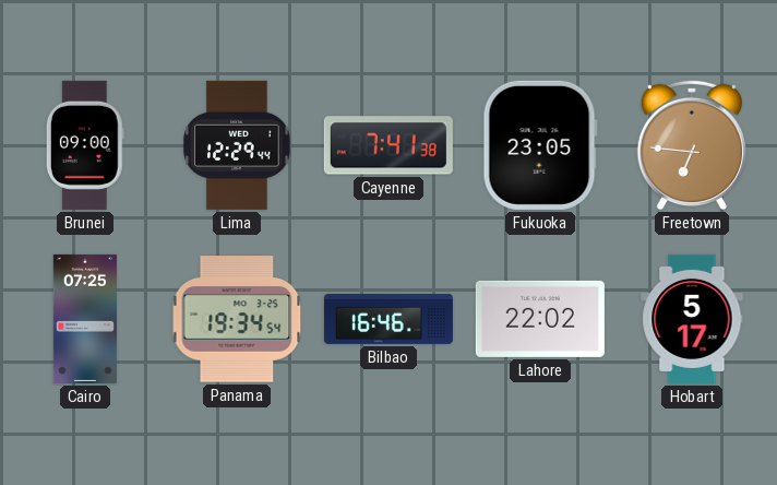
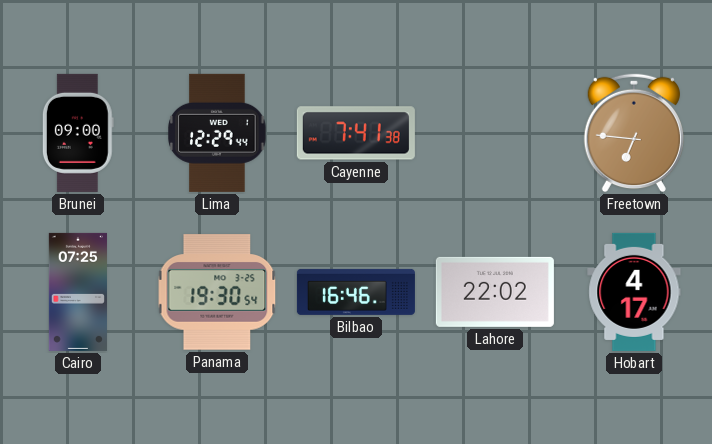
Fukuoka: 23:05 -> none (540, 145)
Panama: 19:34 -> 19:30 (217, 292)
Hobart: 5:17 -> 4:17 (634, 292)
